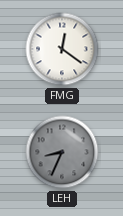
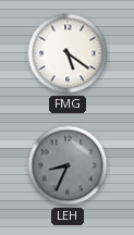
FMG: 12:21 -> 5:21 (68, 53)
